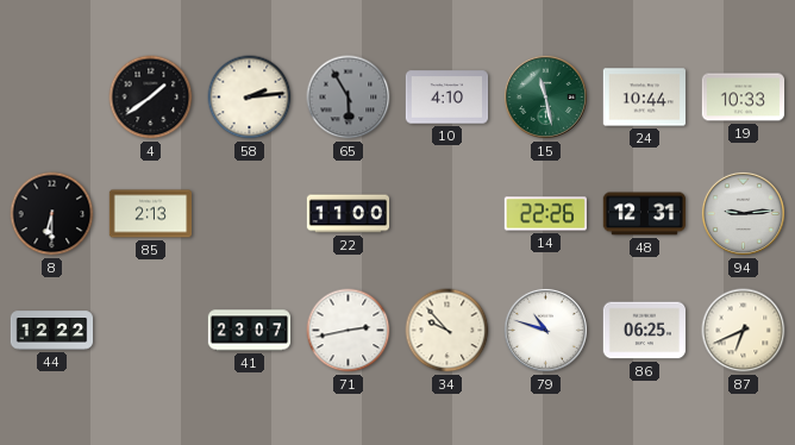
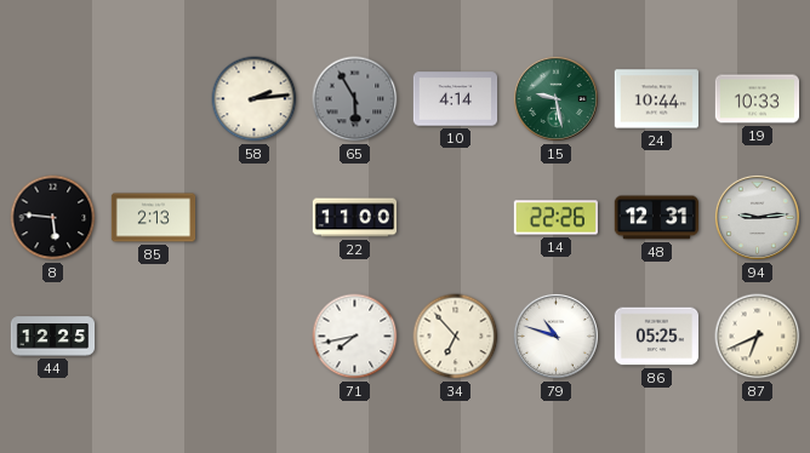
4: 1:39 -> none (151, 98)
10: 4:10 -> 4:14 (456, 99)
15: 11:28 -> 9:28 (555, 98)
8: 6:30 -> 5:46 (53, 218)
44: 12:22 -> 12:25 (53, 337)
41: 23:07 -> none (250, 331)
71: 2:43 -> 7:43 (355, 337)
34: 9:53 -> 6:53 (456, 337)
86: 06:25 -> 05:25 (657, 337)
